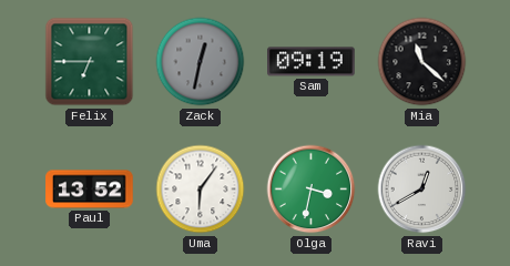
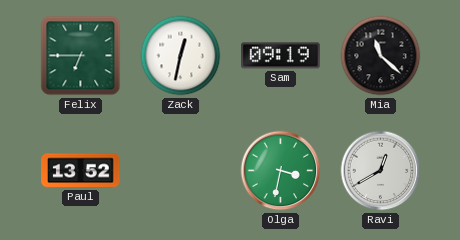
Zack dial: grey -> white (181, 56)
Uma: 6:06 -> none (201, 190)
